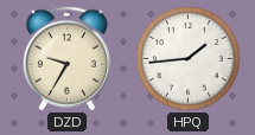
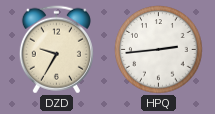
HPQ: 1:44 -> 2:44 (159, 50)
